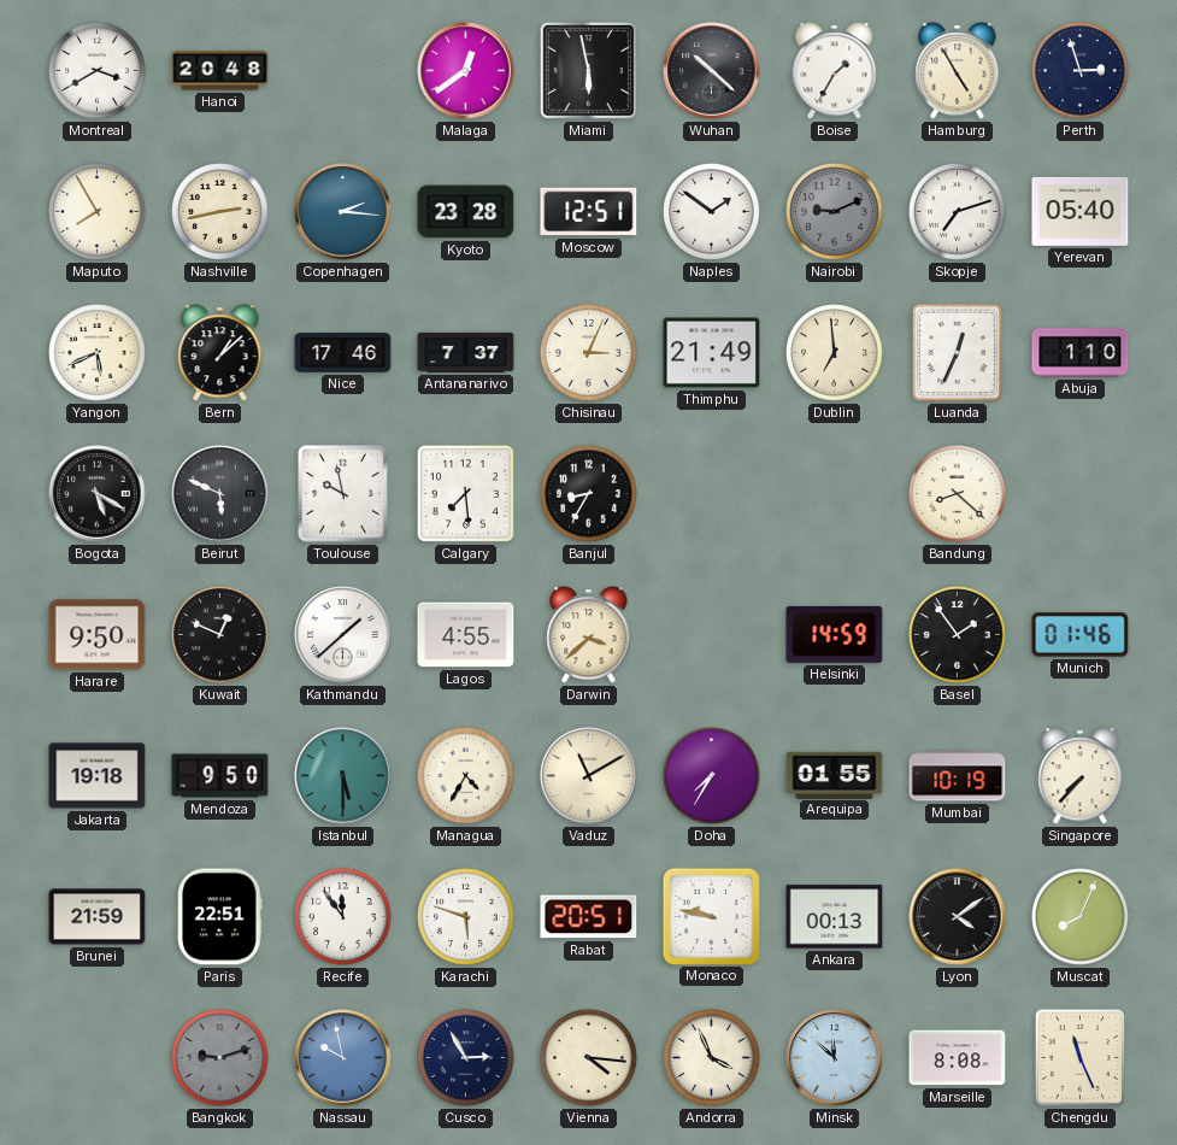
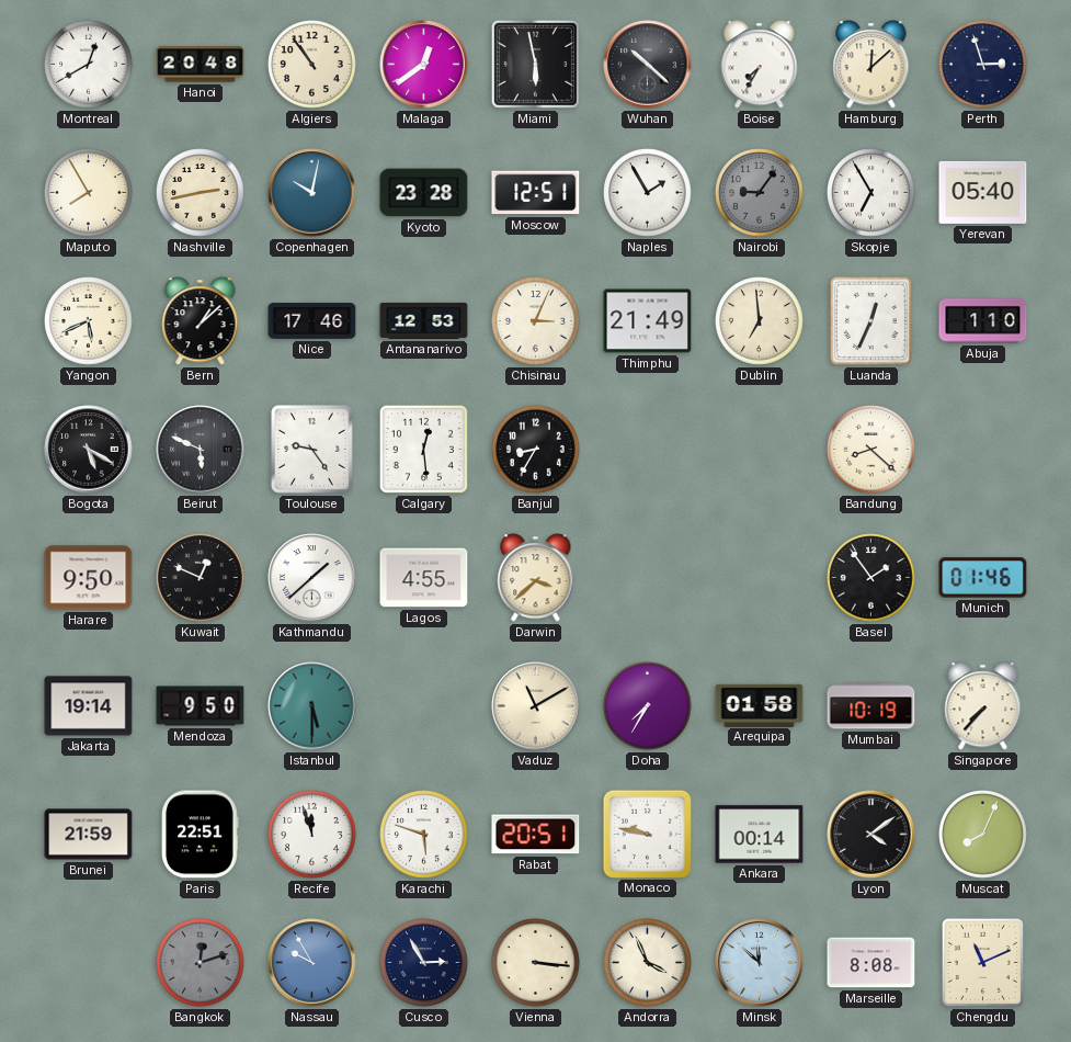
Montreal: 3:40 -> 12:40 (89, 65)
Algiers: none -> 10:54 (312, 65)
Boise: 1:35 -> 7:35 (760, 65)
Hamburg: 4:55 -> 12:08 (871, 65)
Copenhagen: 2:16 -> 10:02 (312, 193)
Naples: 1:51 -> 1:55 (648, 193)
Nairobi: 9:11 -> 9:06 (760, 193)
Skopje: 7:12 -> 6:55 (871, 193)
Antananarivo: 7:37 -> 12:53 (424, 320)
Toulouse: 9:58 -> 9:24 (312, 450)
Calgary: 7:29 -> 12:29 (423, 449)
Helsinki: 14:59 -> none (835, 634)
Jakarta: 19:18 -> 19:14 (89, 706)
Managua: 4:35 -> none (466, 776)
Arequipa: 01:55 -> 01:58 (760, 705)
Recife: 11:54 -> 11:57 (312, 835)
Ankara: 00:13 -> 00:14 (760, 835)
Bangkok: 9:12 -> 12:12 (201, 963)
Nassau: 9:58 -> 9:55 (312, 963)
Vienna: 4:16 -> 3:16 (536, 963)
Chengdu: 11:26 -> 11:11 (982, 962)
